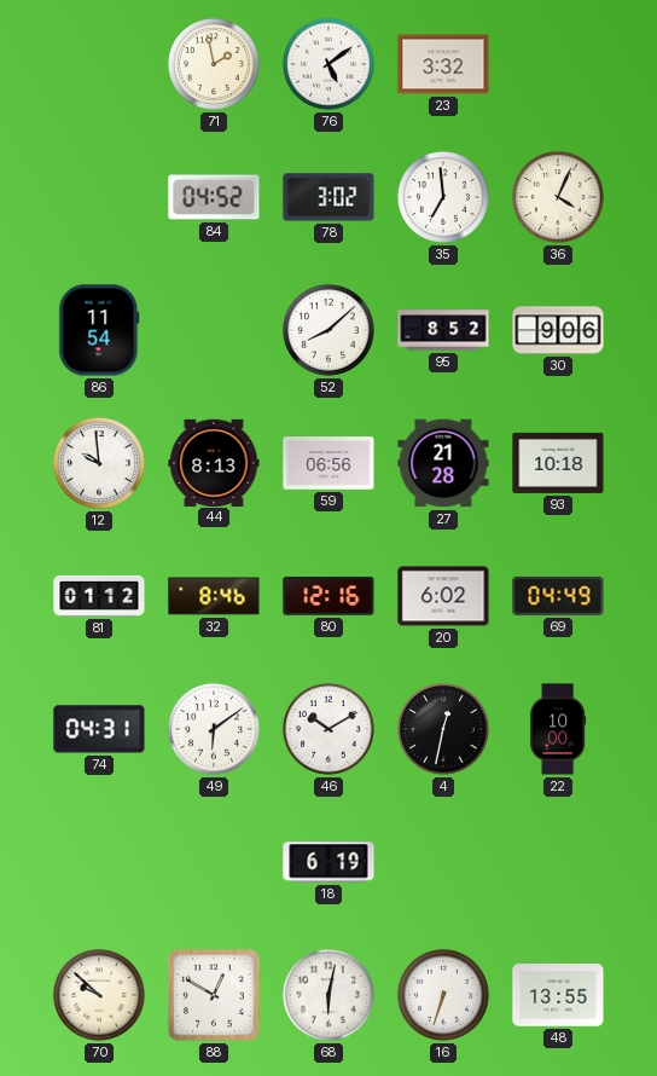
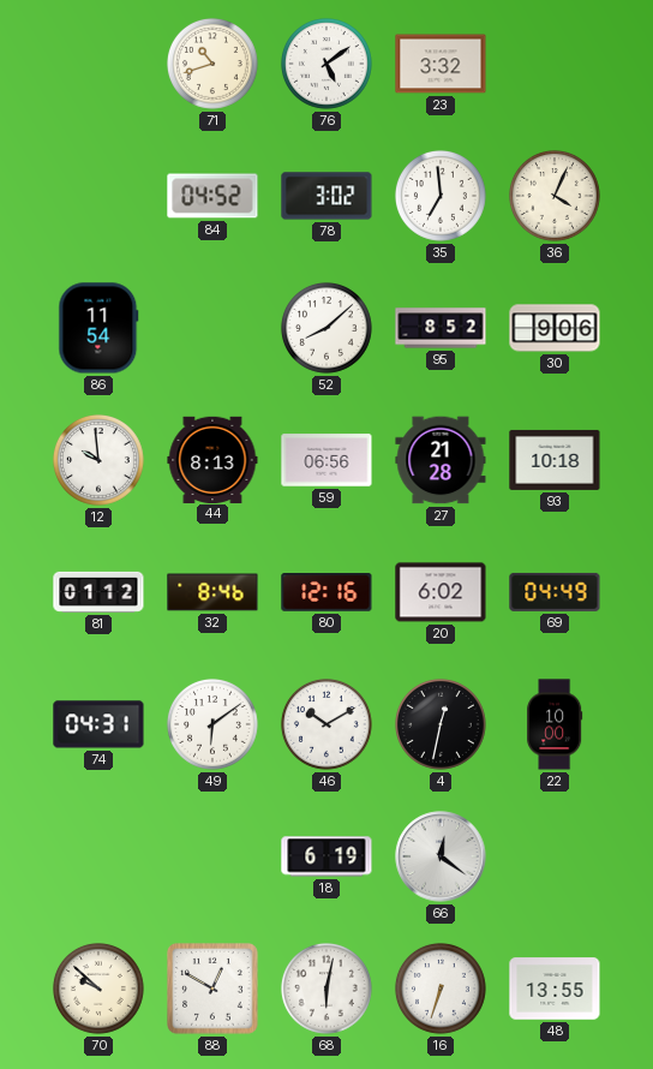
71: 1:58 -> 10:42 (212, 65)
66: none -> 12:21 (441, 856)
